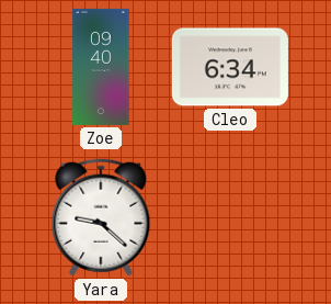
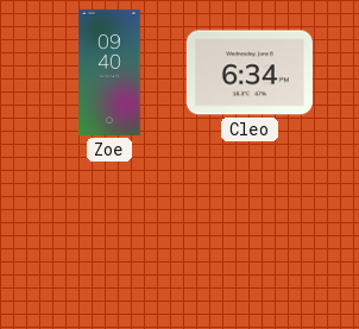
Yara: 9:22 -> none (101, 217)
